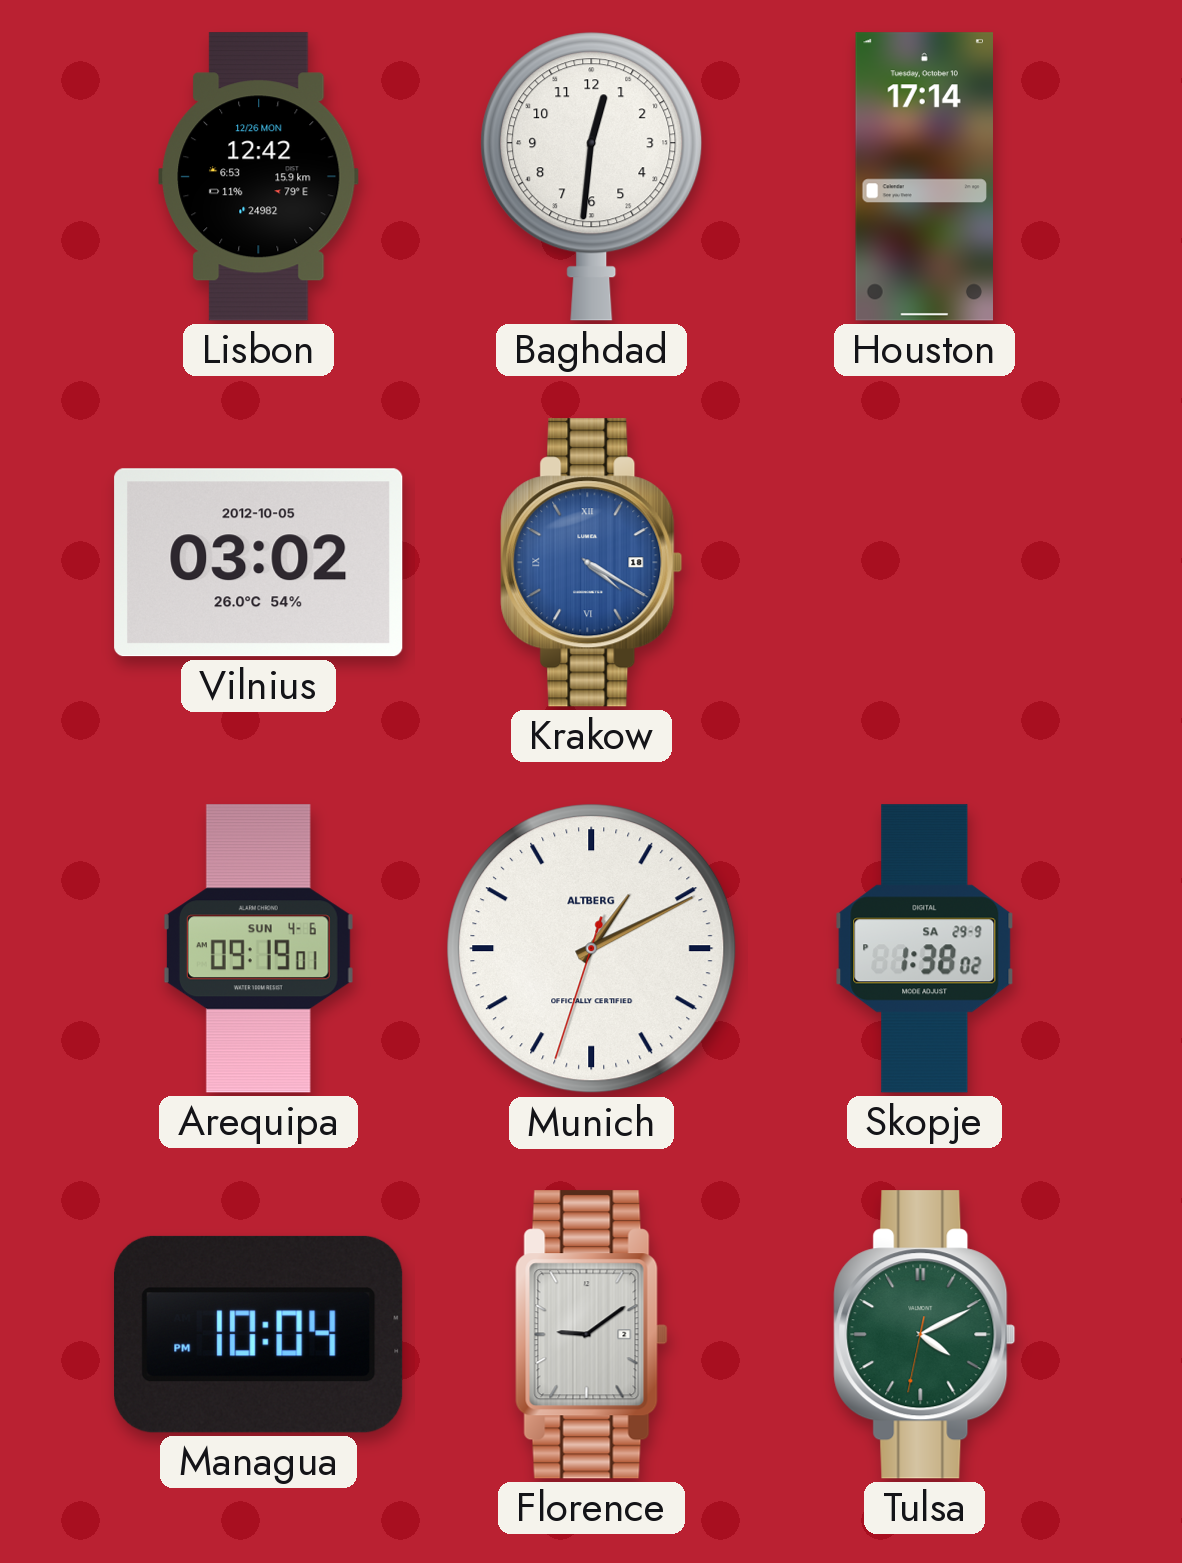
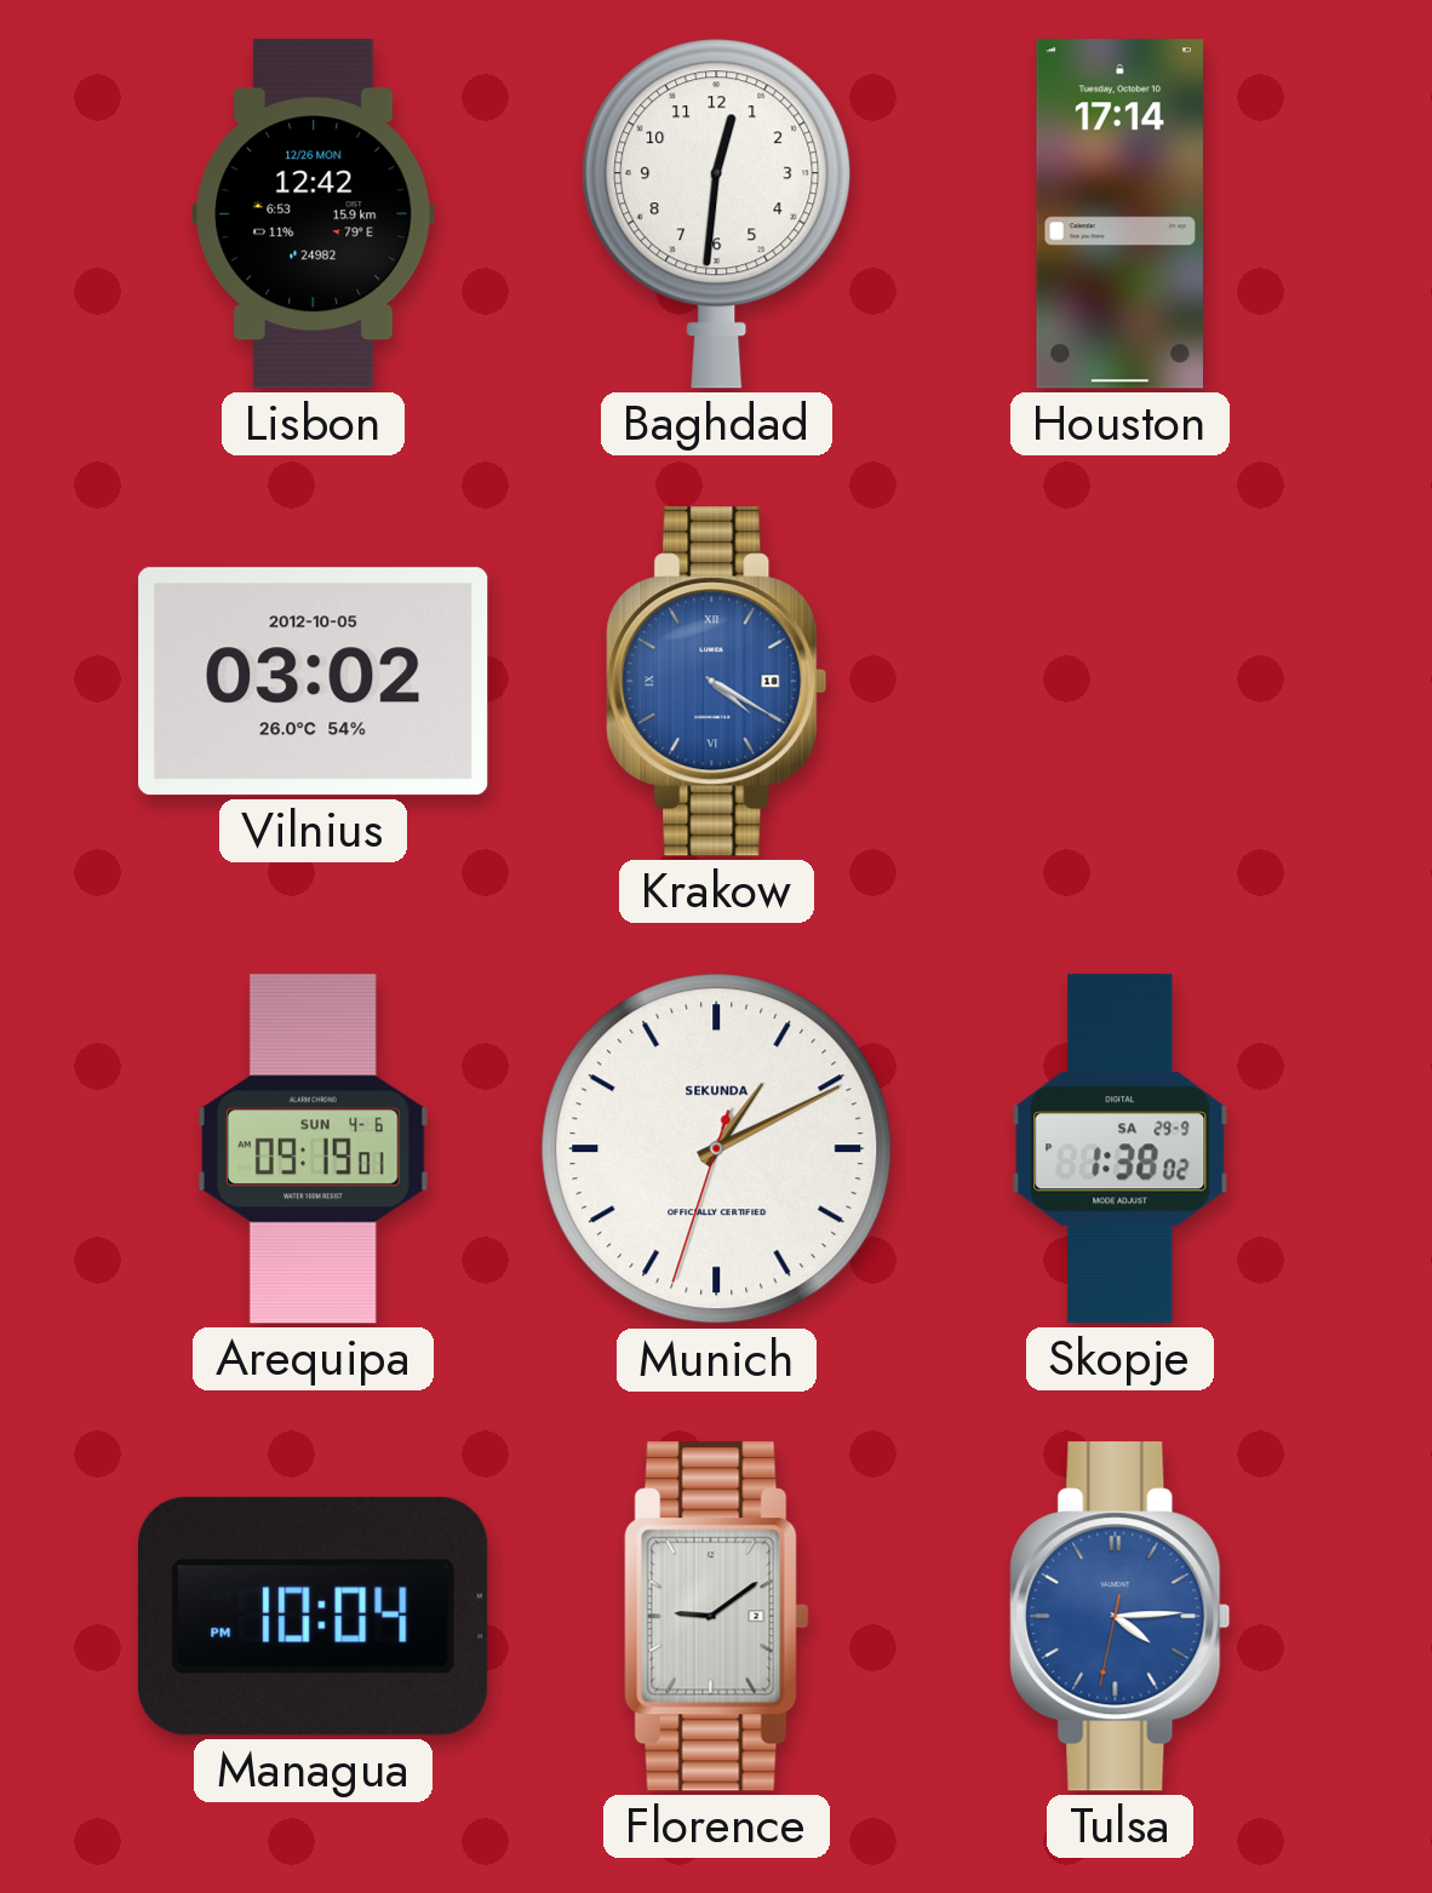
Munich brand: ALTBERG -> SEKUNDA (717, 1149)
Tulsa: 4:10 -> 4:14 (1121, 1617)
Tulsa dial: green -> blue (1121, 1617)
